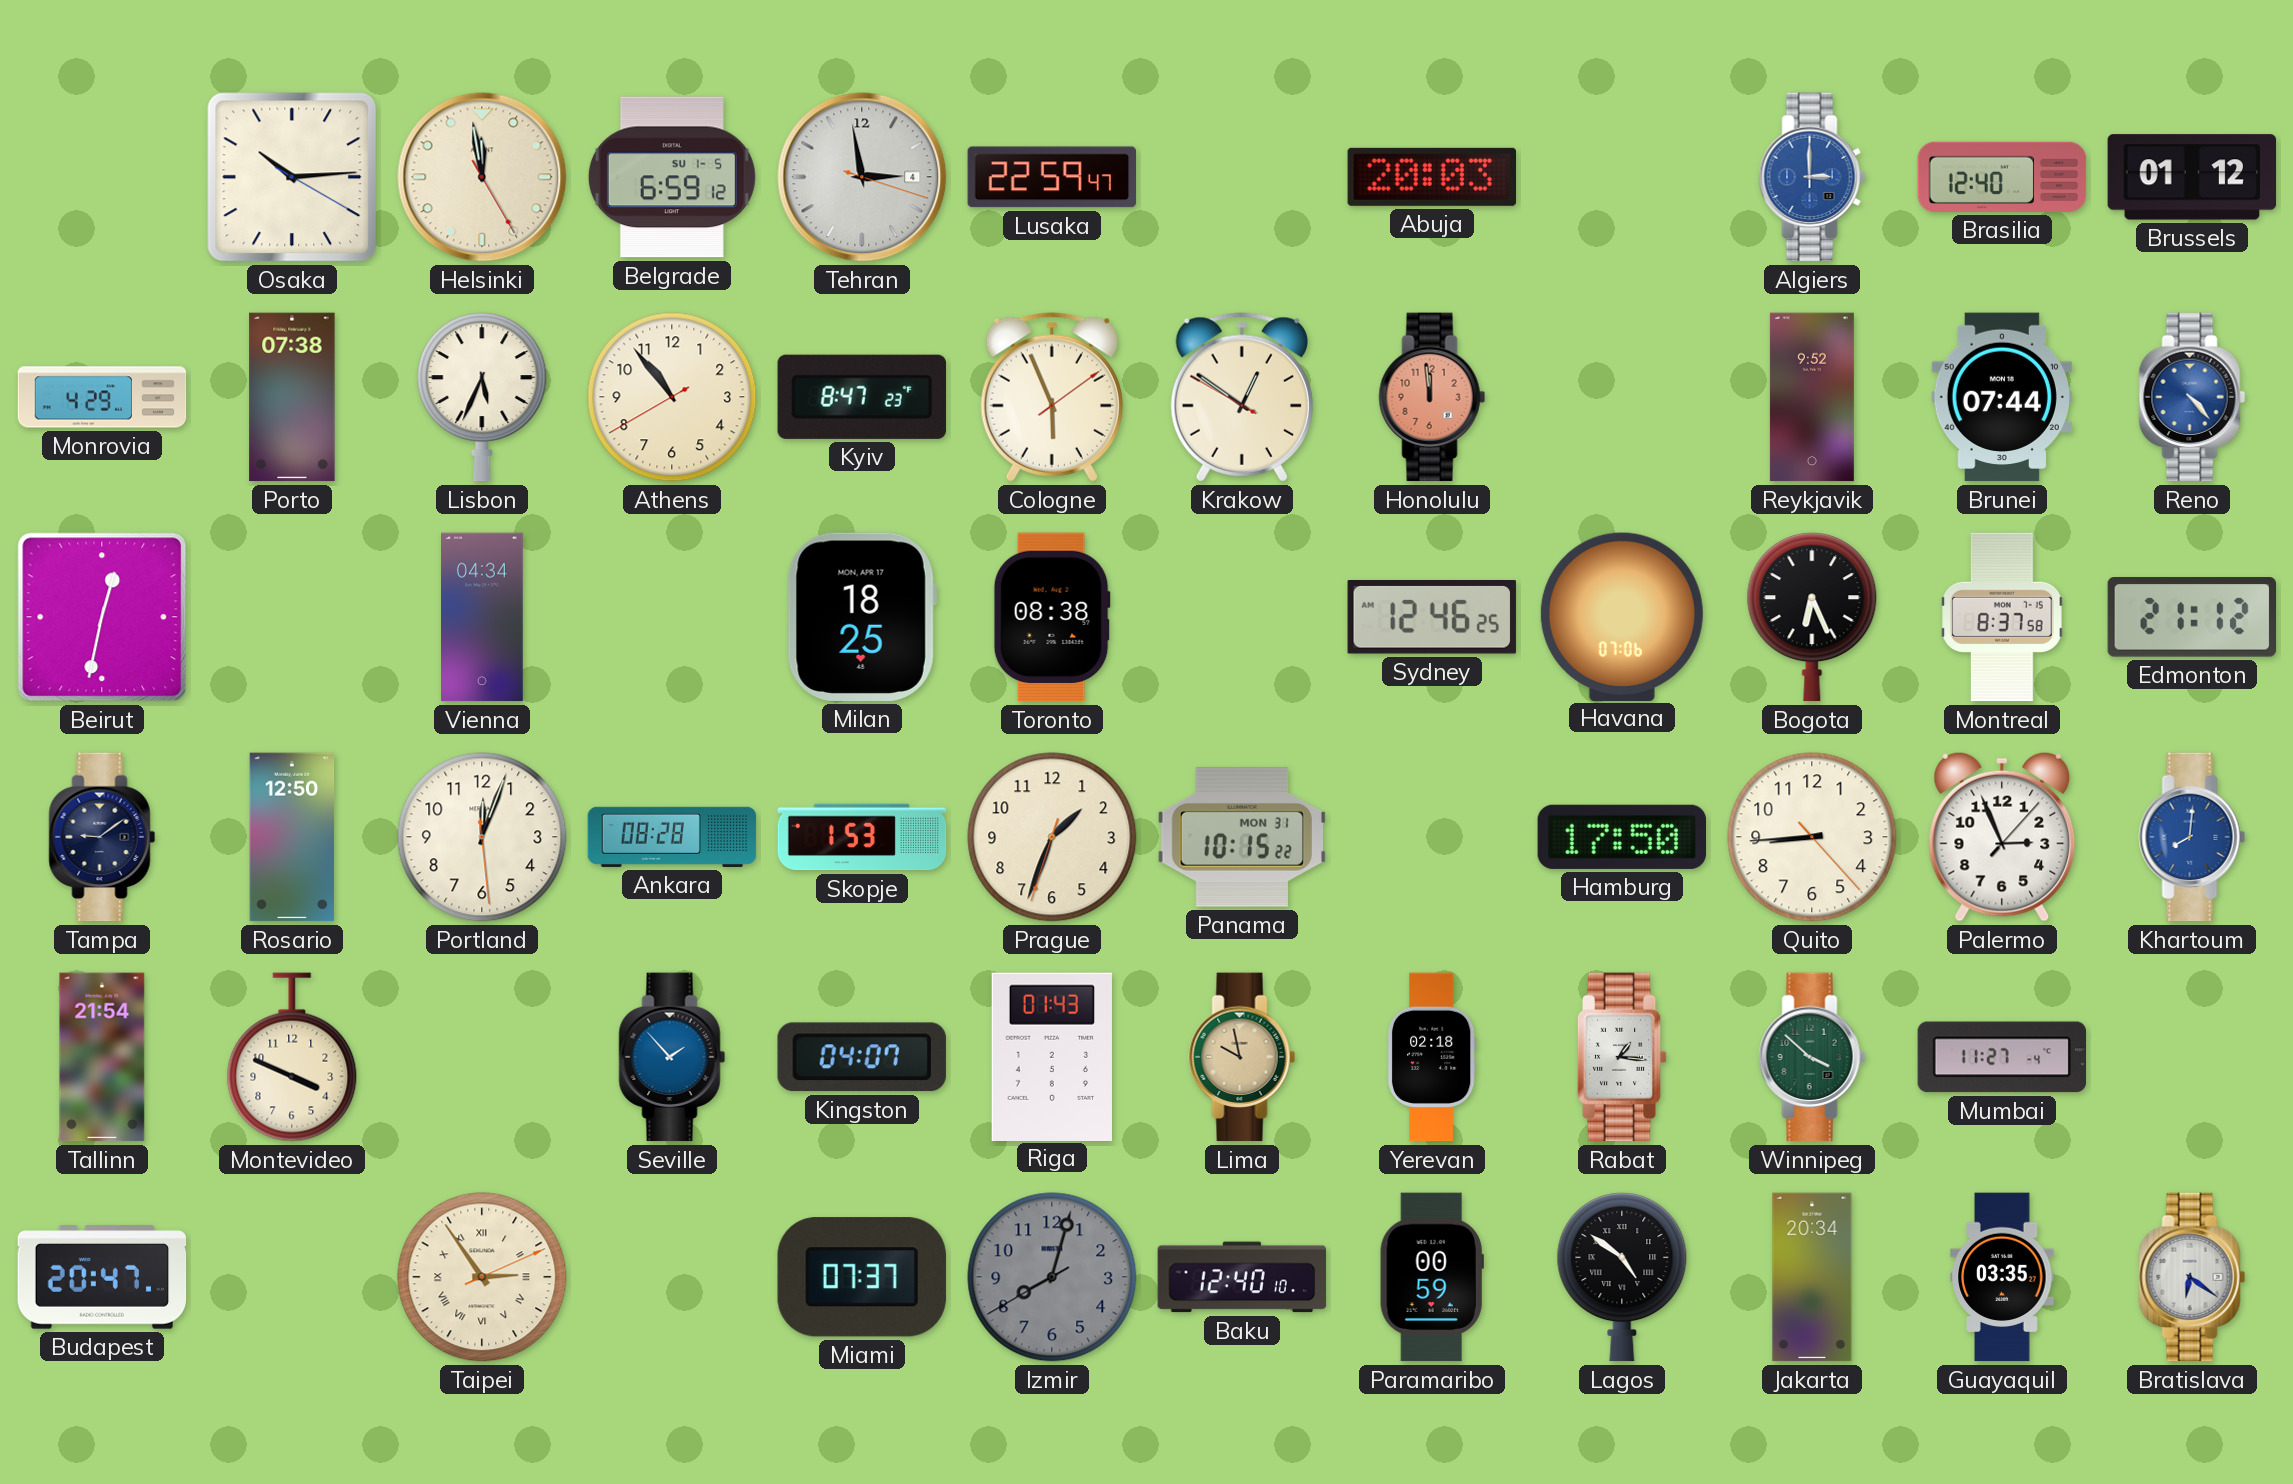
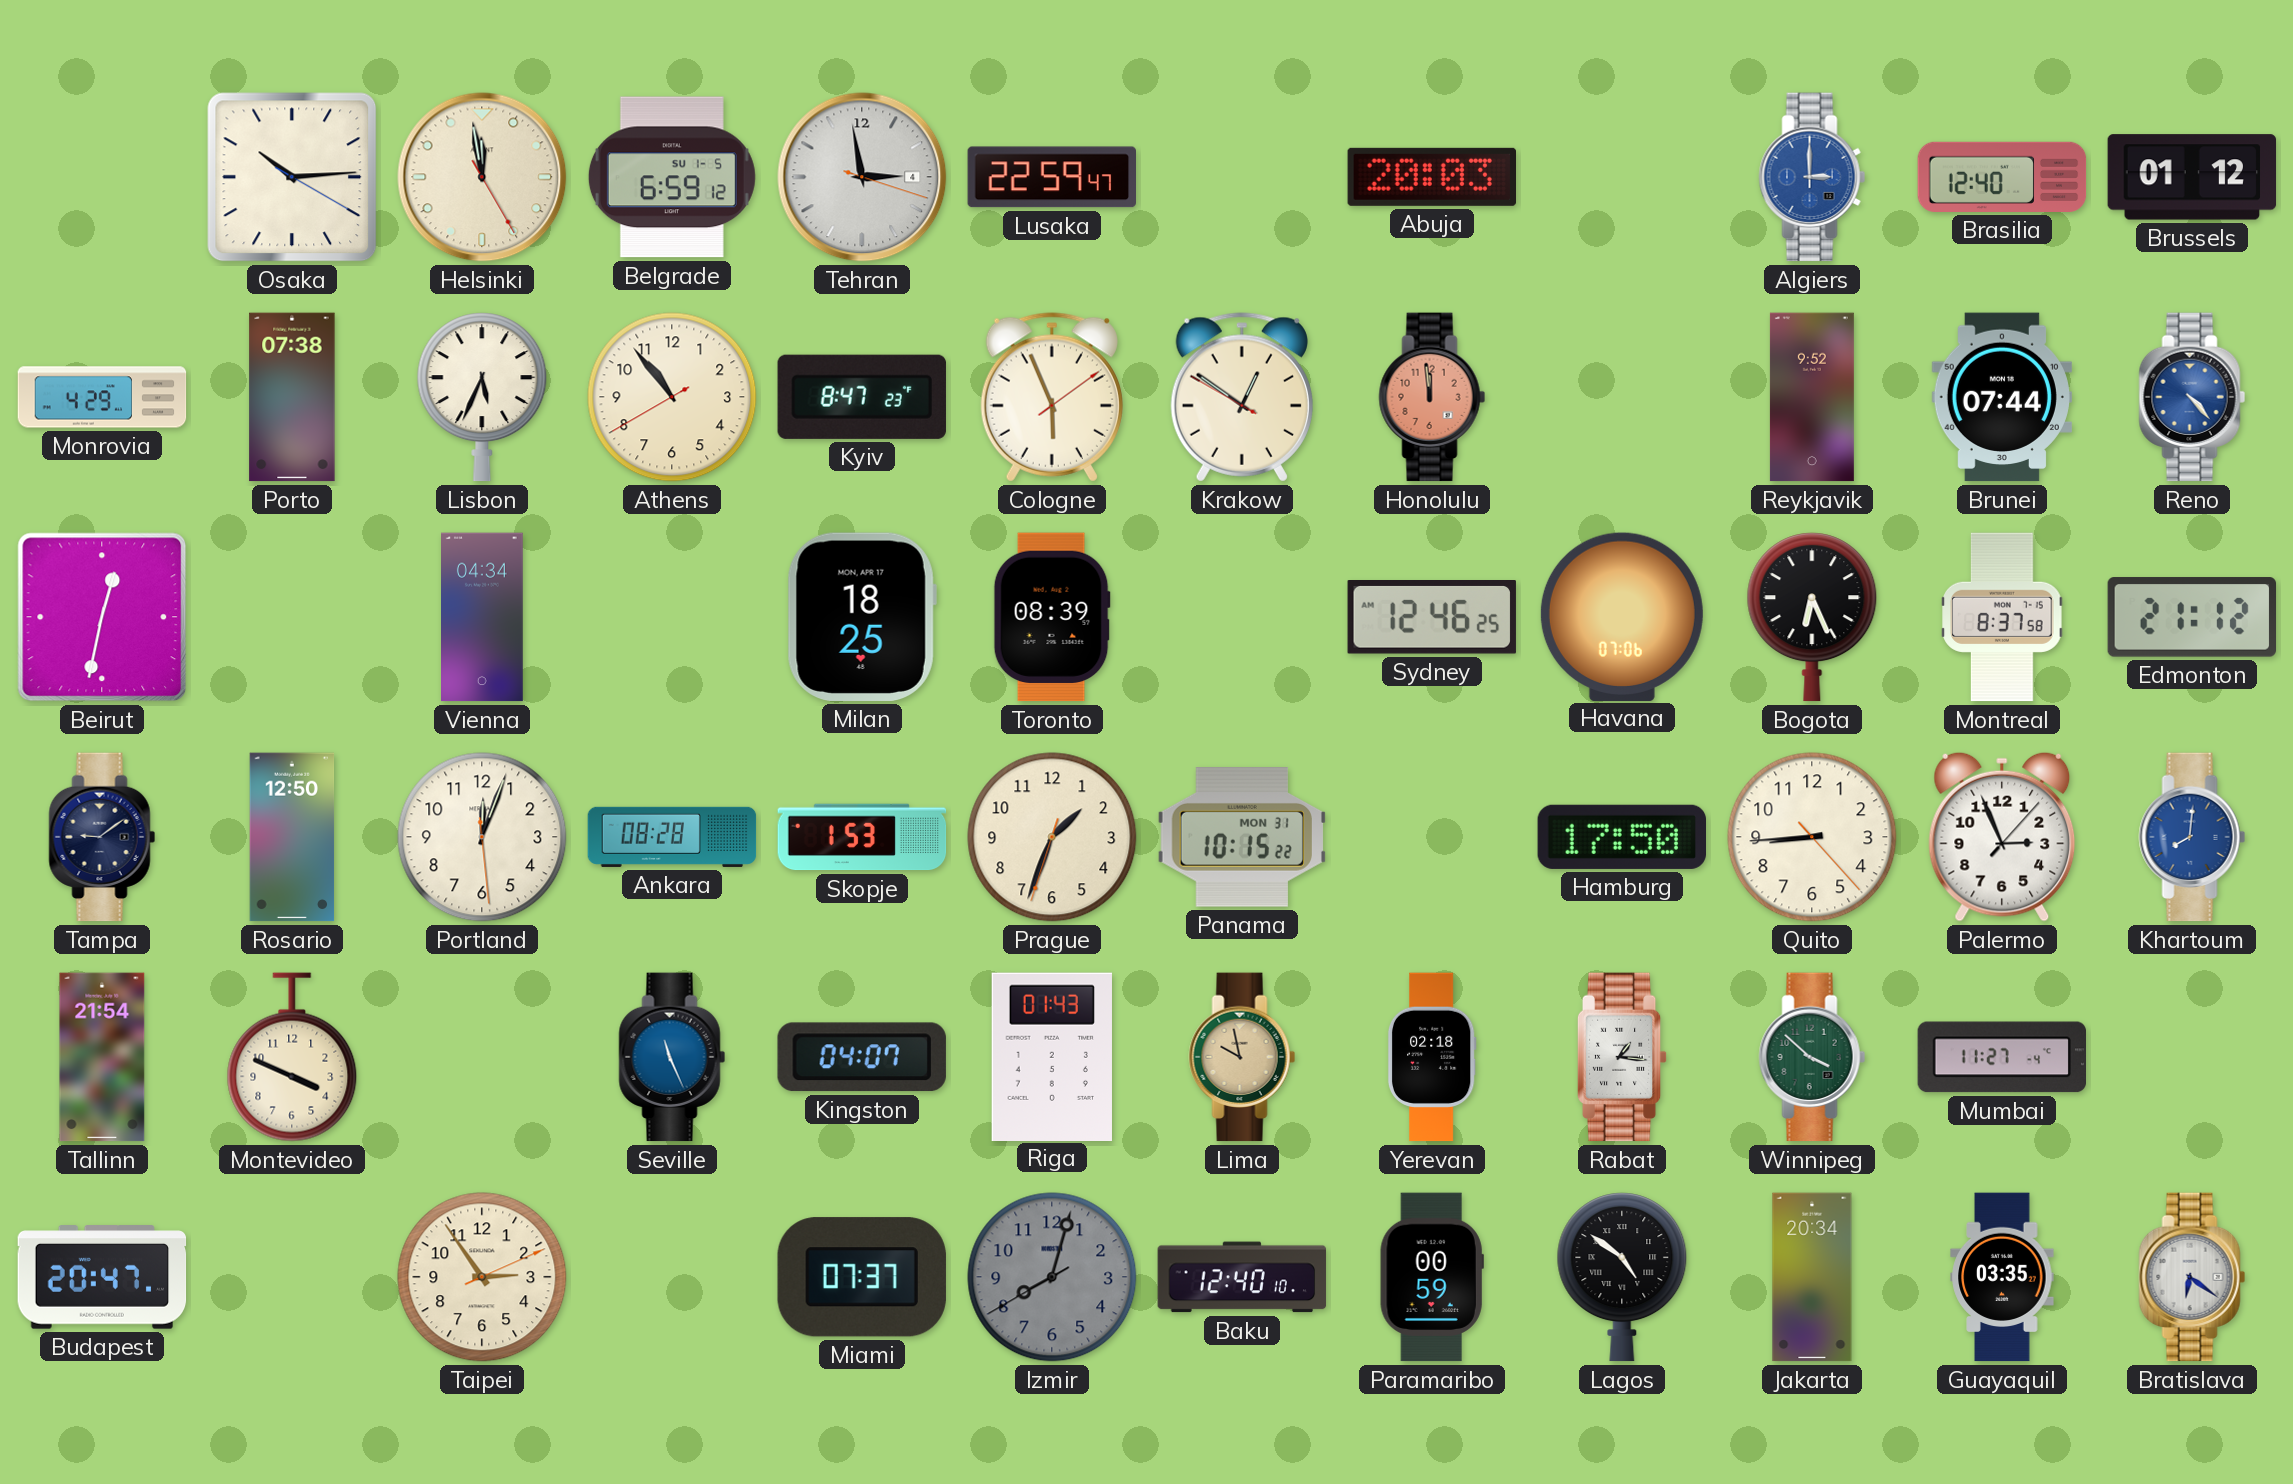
Toronto: 08:38 -> 08:39 (1052, 617)
Seville: 1:53 -> 11:26 (672, 1057)
Taipei numerals: Roman -> Arabic (482, 1277)
